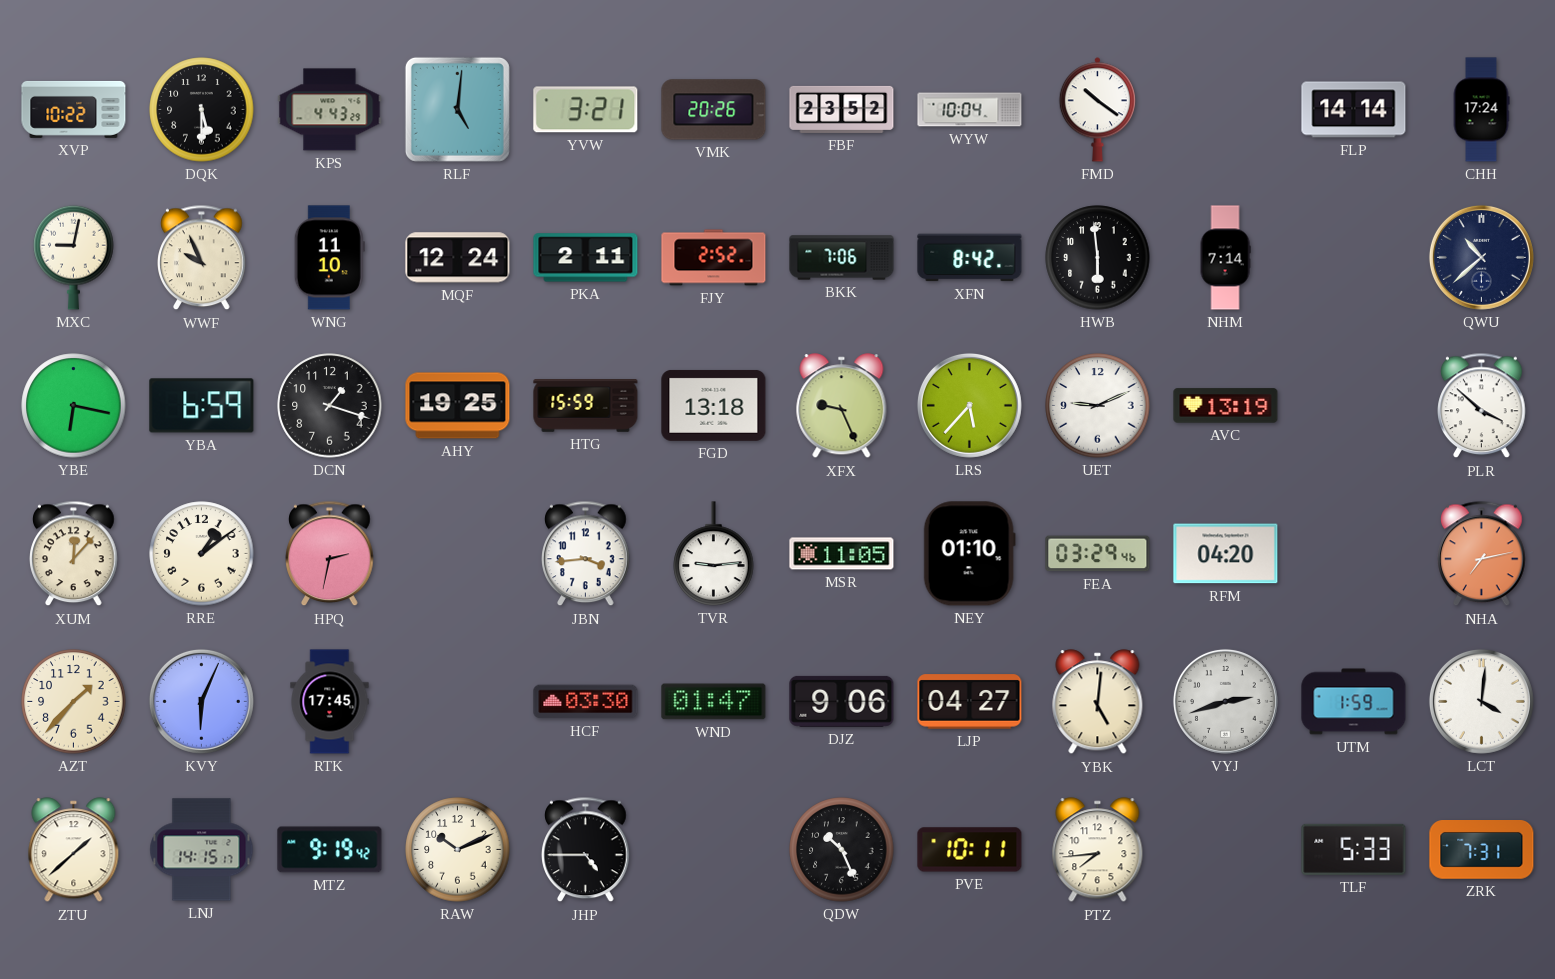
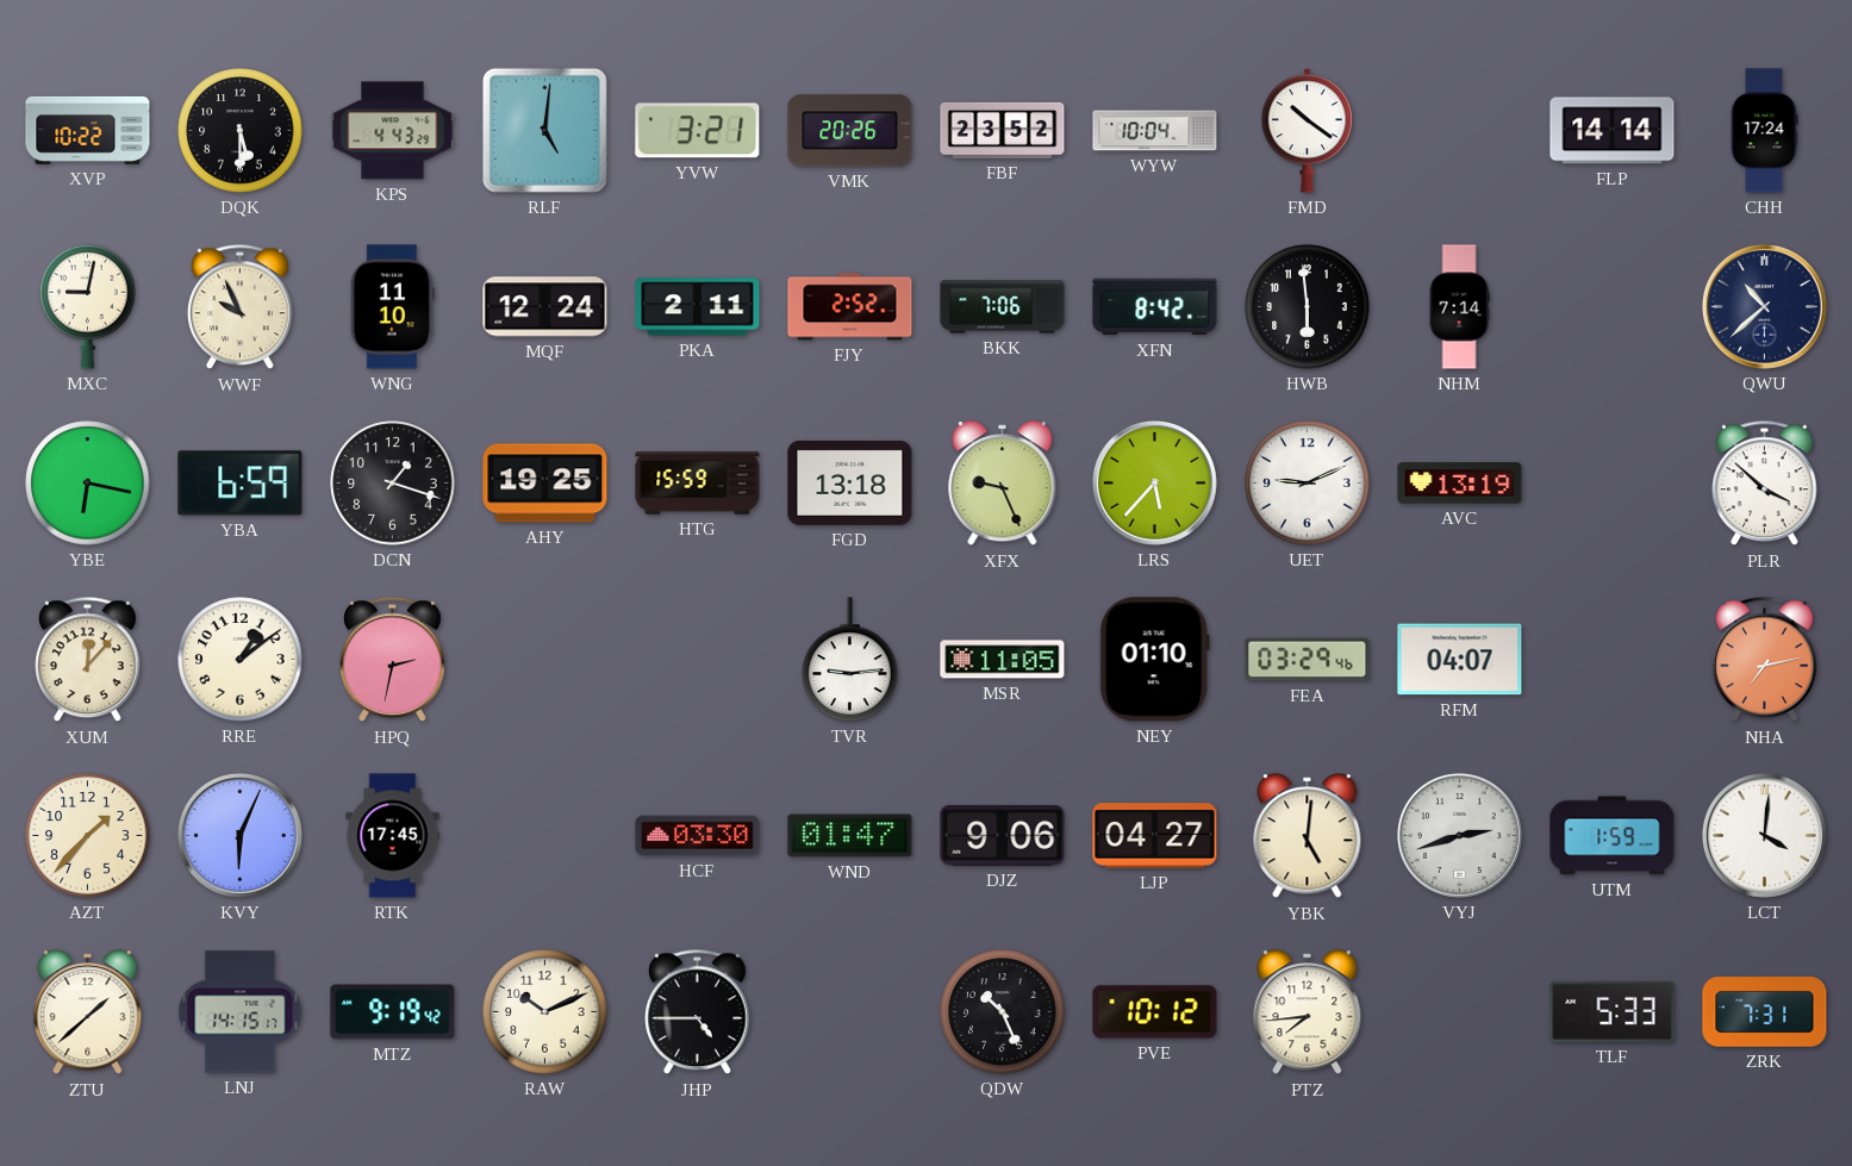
JBN: 3:44 -> none (586, 554)
RFM: 04:20 -> 04:07 (1460, 660)
PVE: 10:11 -> 10:12 (1155, 1012)
